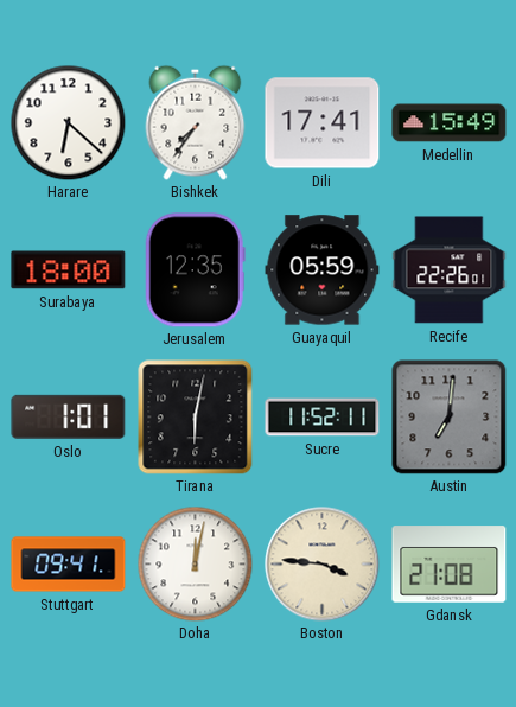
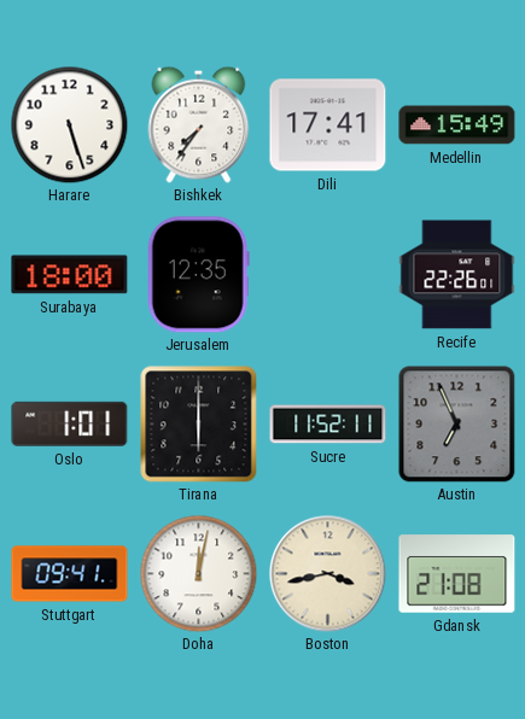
Harare: 6:22 -> 5:27 (69, 124)
Guayaquil: 05:59 -> none (323, 270)
Tirana: 6:02 -> 6:00 (199, 425)
Austin: 7:01 -> 6:56 (457, 425)
Boston: 3:46 -> 3:43 (328, 574)
